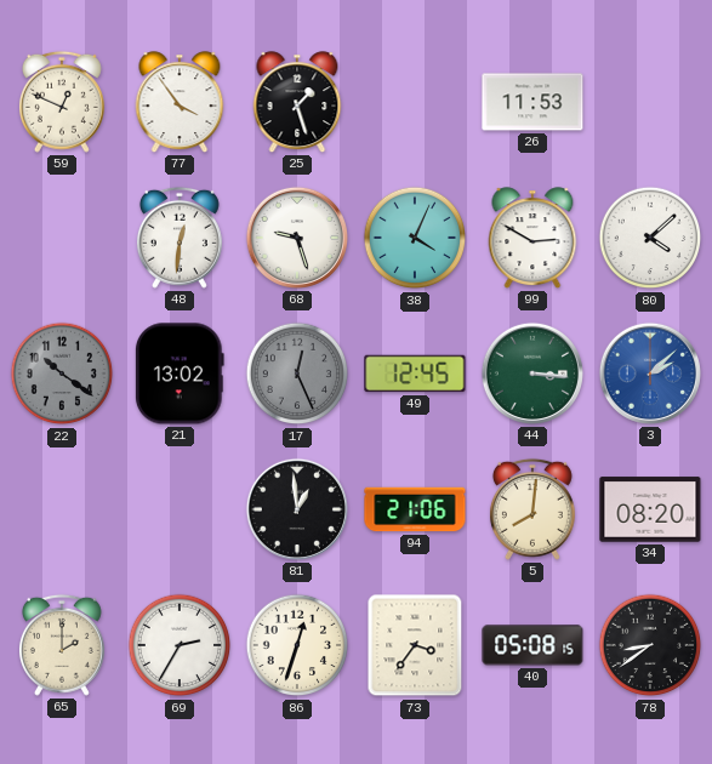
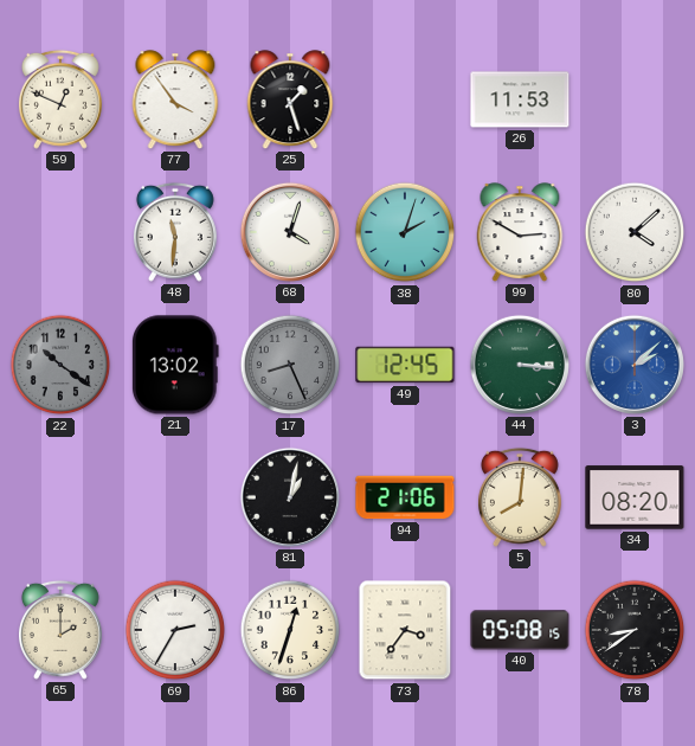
48: 12:31 -> 11:31 (175, 232)
68: 9:27 -> 4:03 (290, 232)
38: 4:04 -> 2:03 (405, 232)
17: 12:26 -> 8:26 (290, 365)
81: 12:59 -> 1:02 (290, 497)
